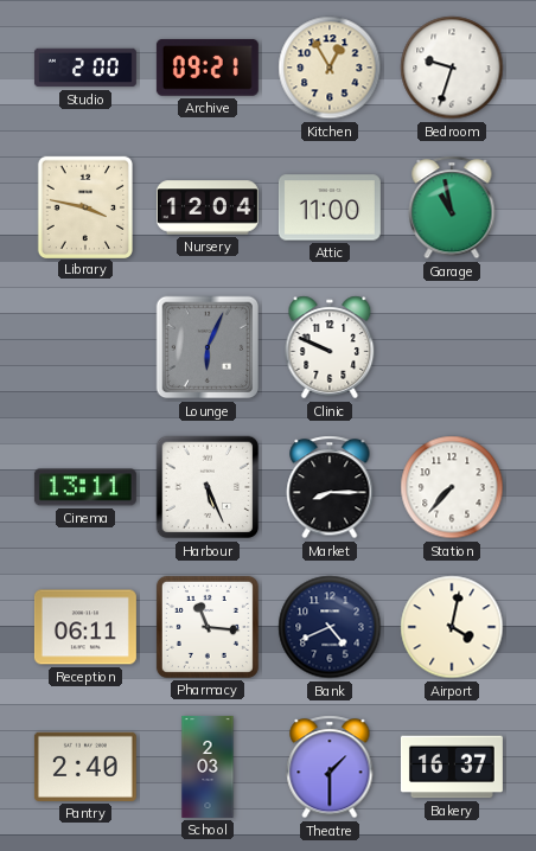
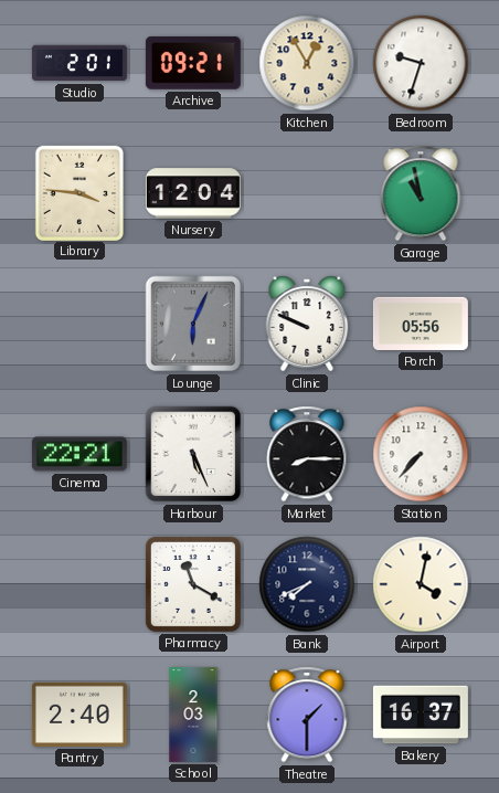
Studio: 2:00 -> 2:01 (79, 63)
Library: 3:47 -> 3:46 (78, 192)
Attic: 11:00 -> none (330, 207)
Porch: none -> 05:56 (421, 324)
Cinema: 13:11 -> 22:21 (79, 454)
Reception: 06:11 -> none (85, 627)
Pharmacy: 11:16 -> 11:20 (193, 584)
Bank: 4:41 -> 7:41 (307, 584)
